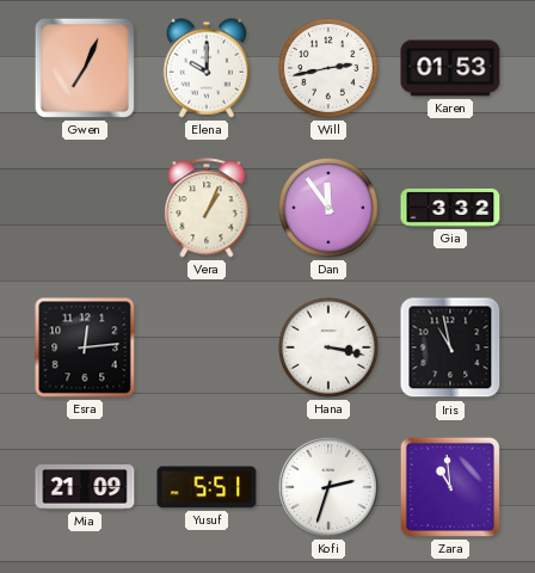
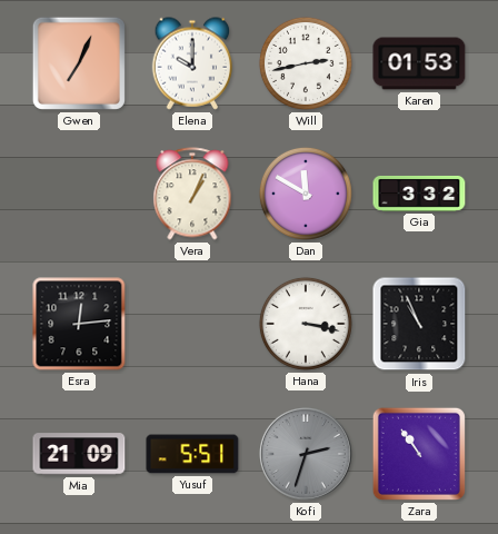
Dan: 11:54 -> 11:50 (306, 194)
Iris: 10:58 -> 10:56 (419, 324)
Kofi dial: white -> grey (307, 455)
Zara: 10:59 -> 10:54 (419, 454)
